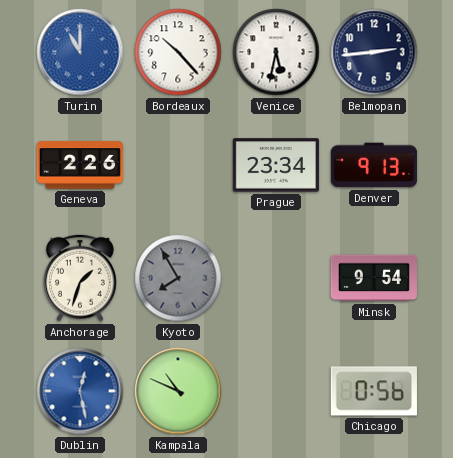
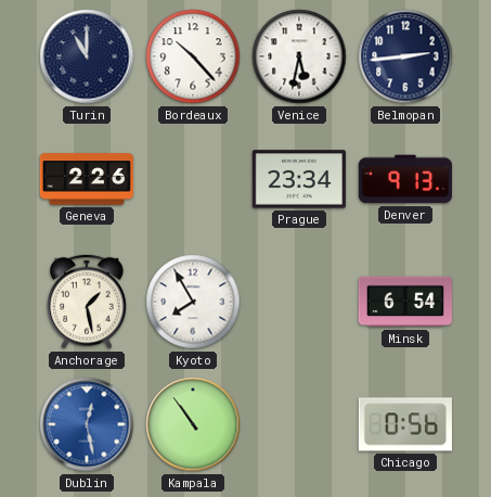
Turin dial: blue -> navy (87, 56)
Anchorage: 1:33 -> 1:28 (88, 302)
Kyoto dial: grey -> white (193, 302)
Minsk: 9:54 -> 6:54 (405, 302)
Kampala: 10:49 -> 10:54 (193, 424)
